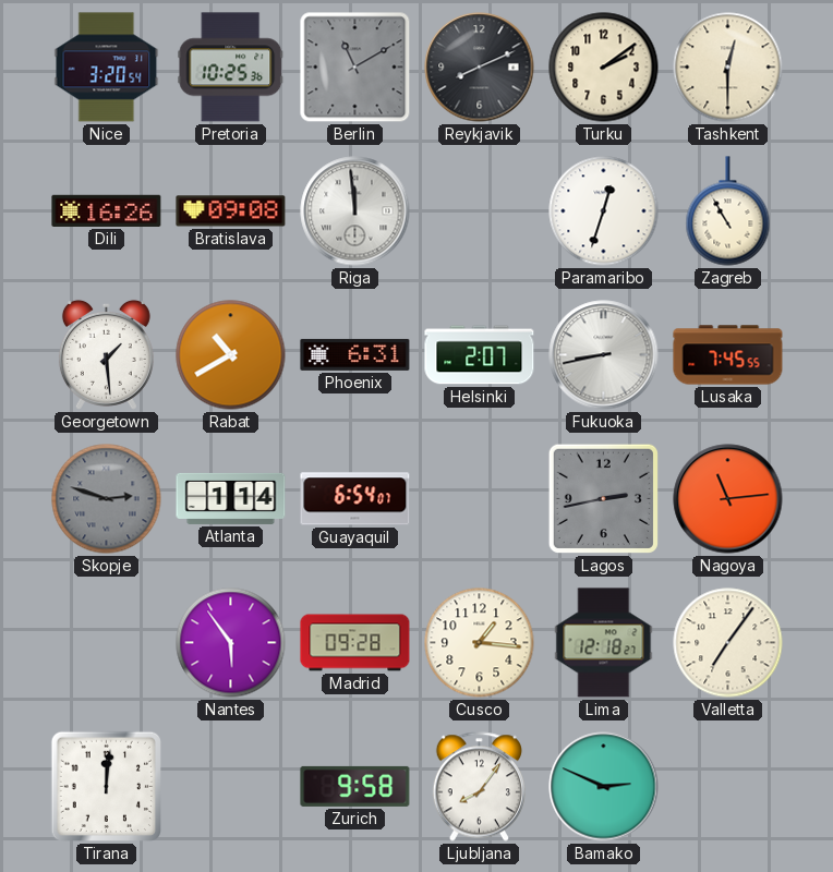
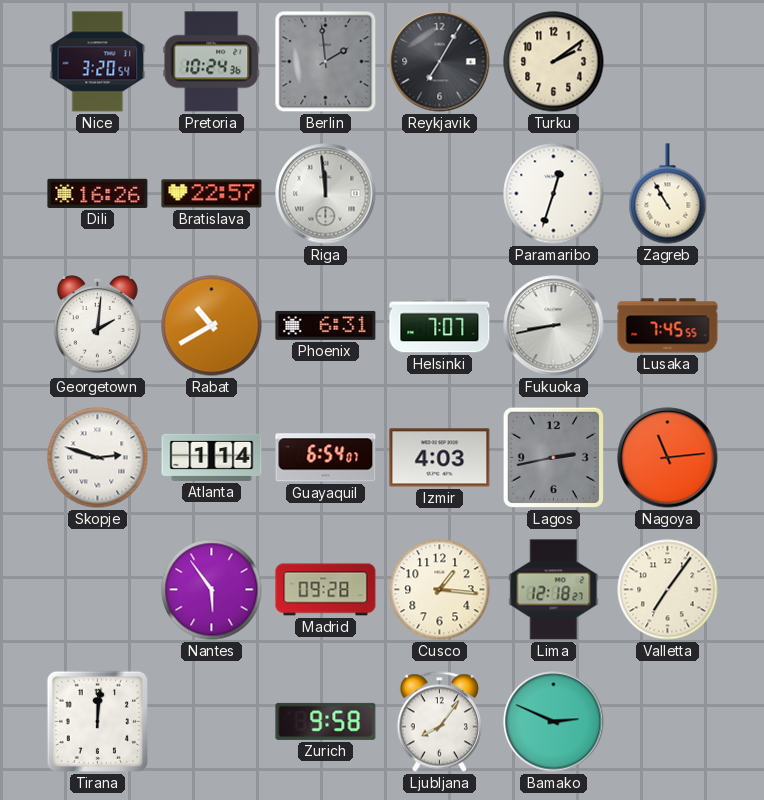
Pretoria: 10:25 -> 10:24 (212, 62)
Berlin: 11:10 -> 1:59 (326, 62)
Reykjavik: 8:11 -> 7:05 (440, 62)
Tashkent: 12:30 -> none (728, 68)
Bratislava: 09:08 -> 22:57 (212, 194)
Georgetown: 1:29 -> 2:01 (97, 325)
Helsinki: 2:07 -> 7:07 (440, 326)
Skopje dial: grey -> white (98, 458)
Izmir: none -> 4:03 (440, 458)
